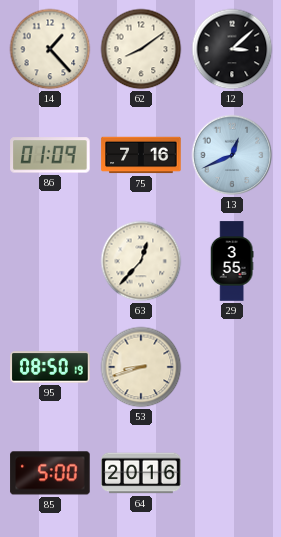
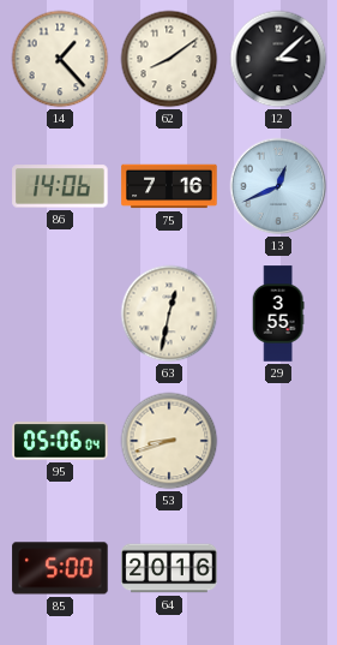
86: 01:09 -> 14:06 (60, 186)
63: 12:37 -> 12:32 (169, 313)
95: 08:50 -> 05:06 (60, 441)
